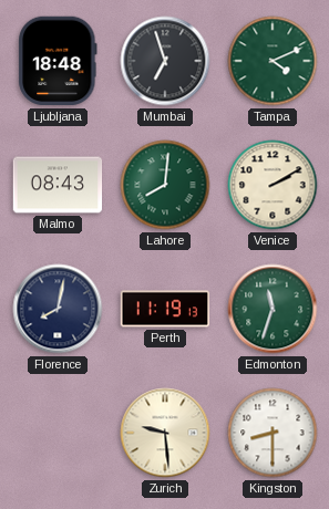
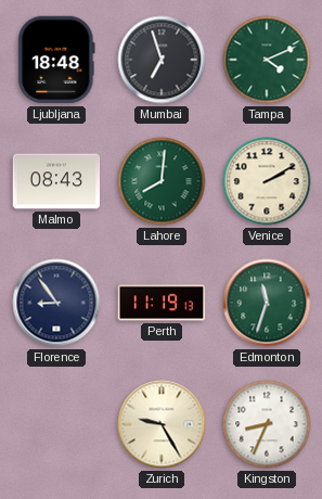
Florence: 8:02 -> 8:54 (56, 303)
Zurich: 9:29 -> 9:25 (162, 424)
Kingston: 8:30 -> 8:34 (267, 424)
